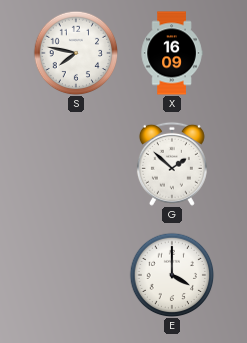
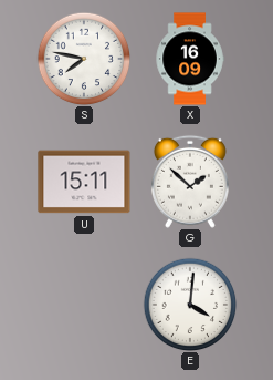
U: none -> 15:11 (84, 182)
E: 4:00 -> 4:01 (190, 305)
